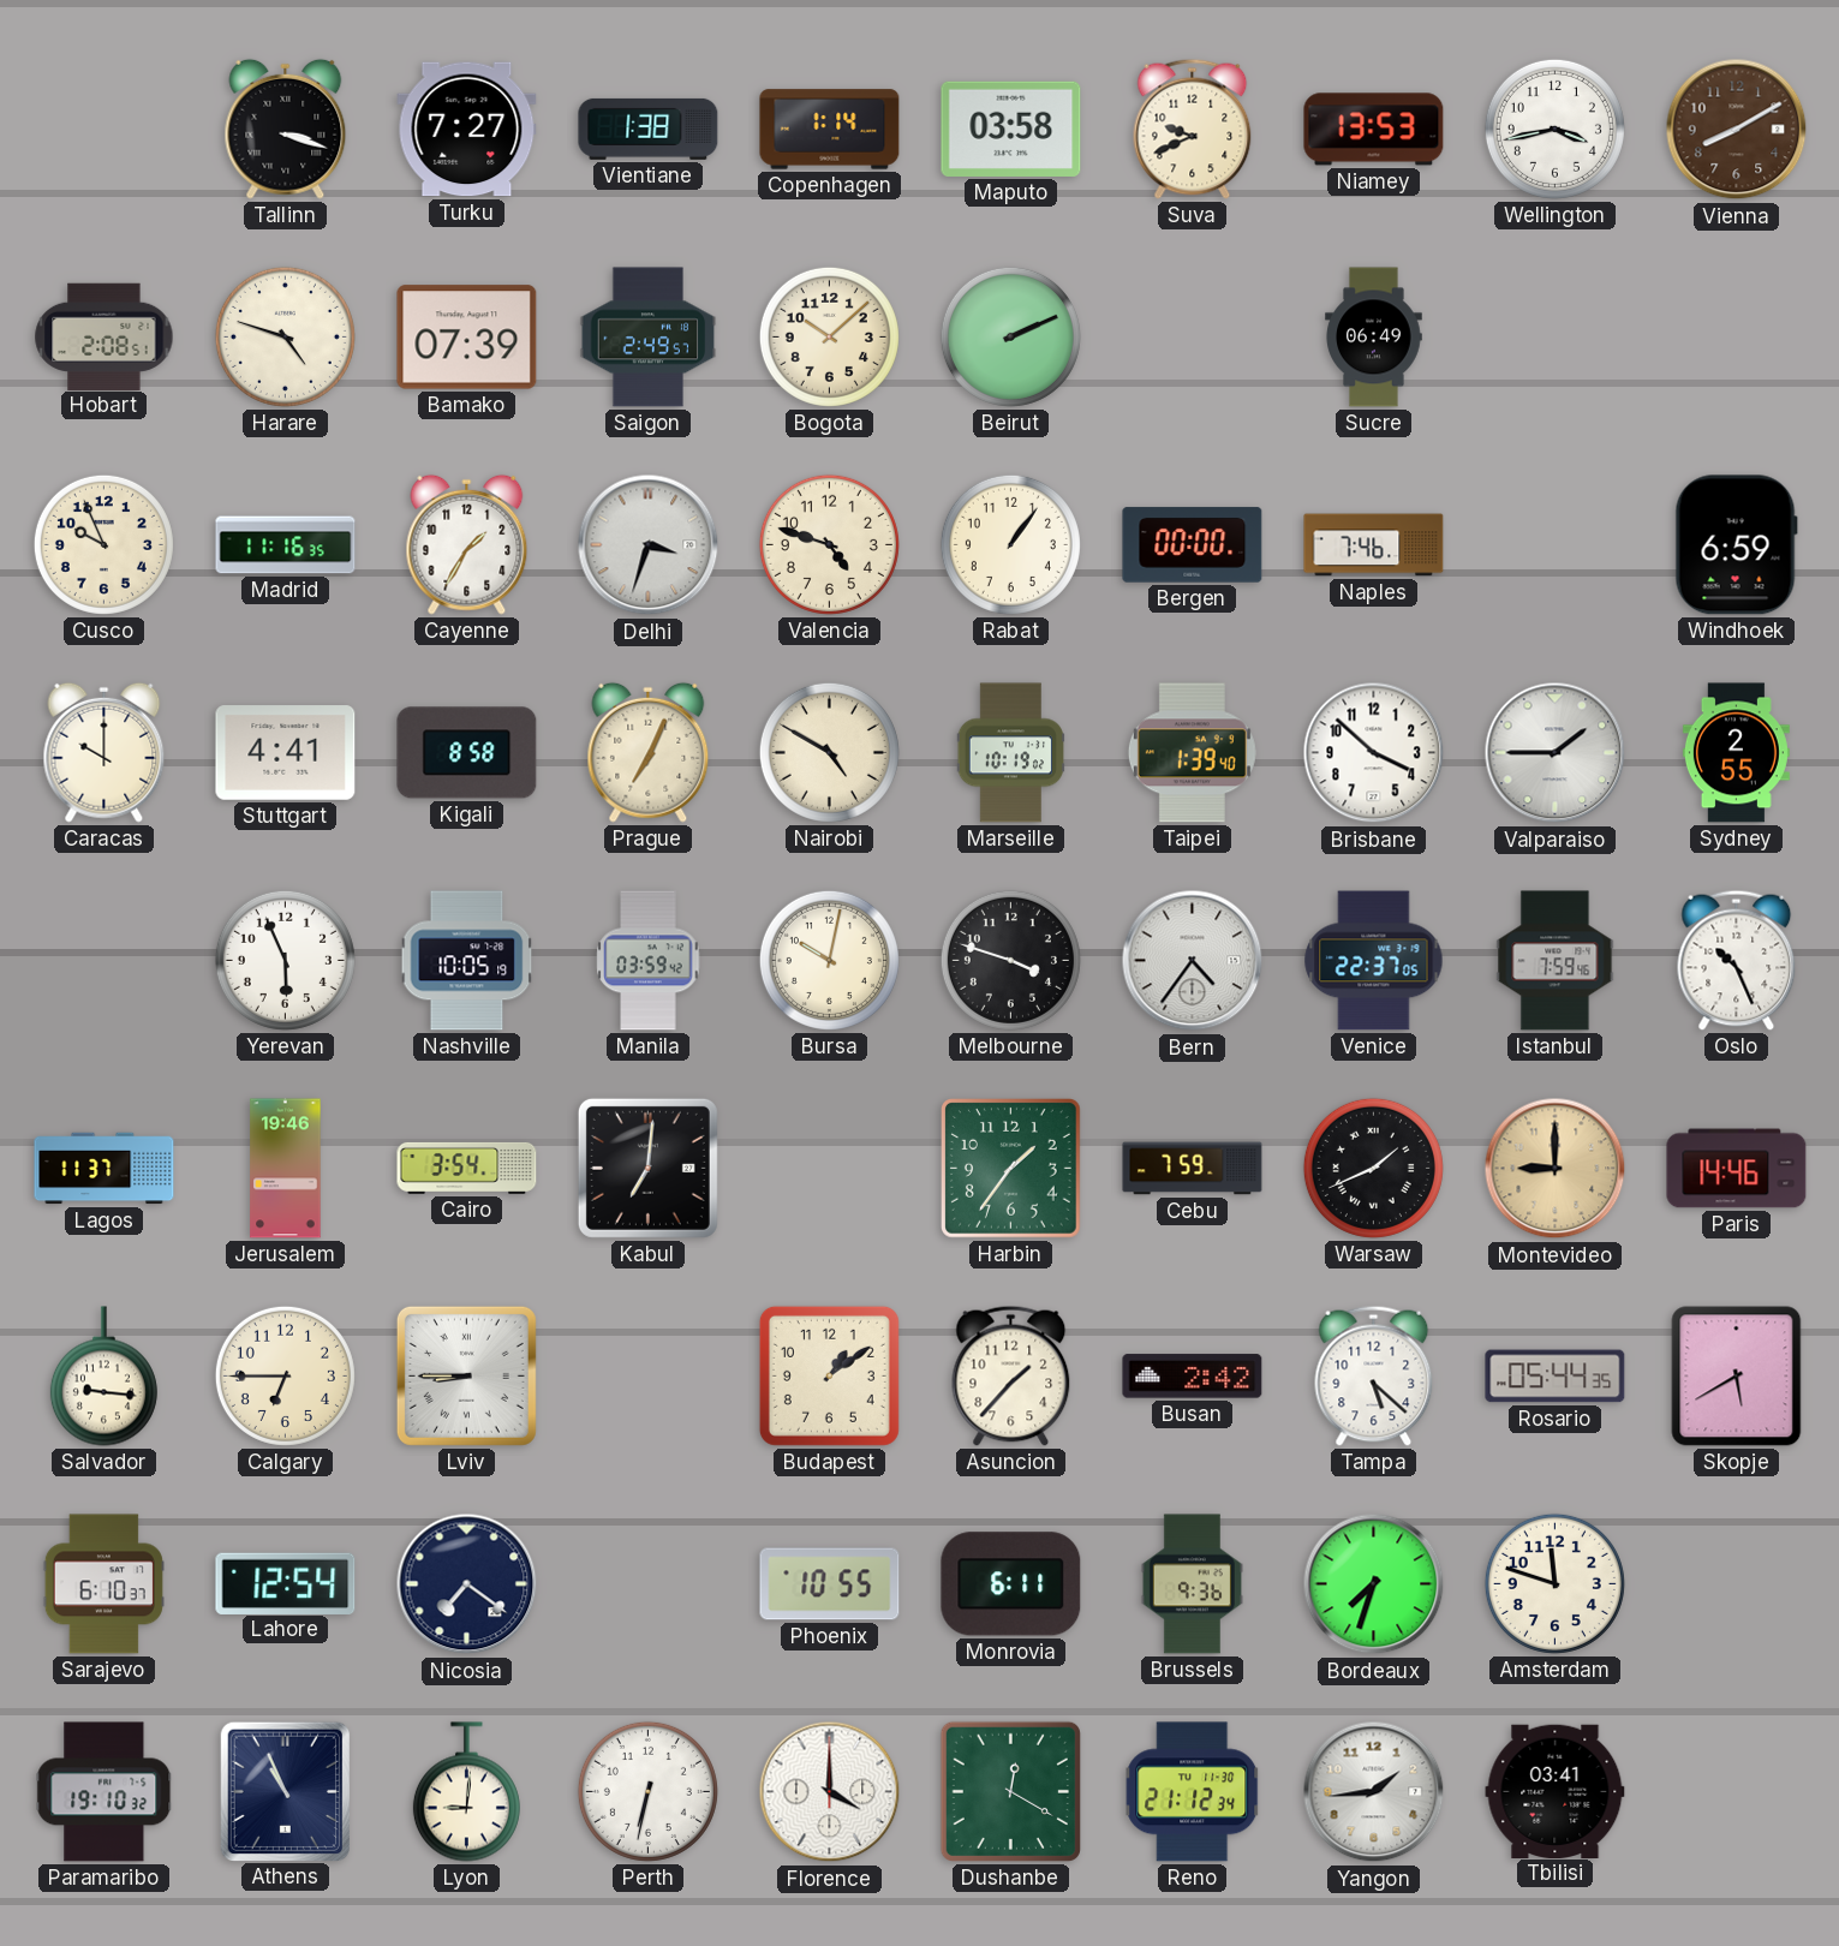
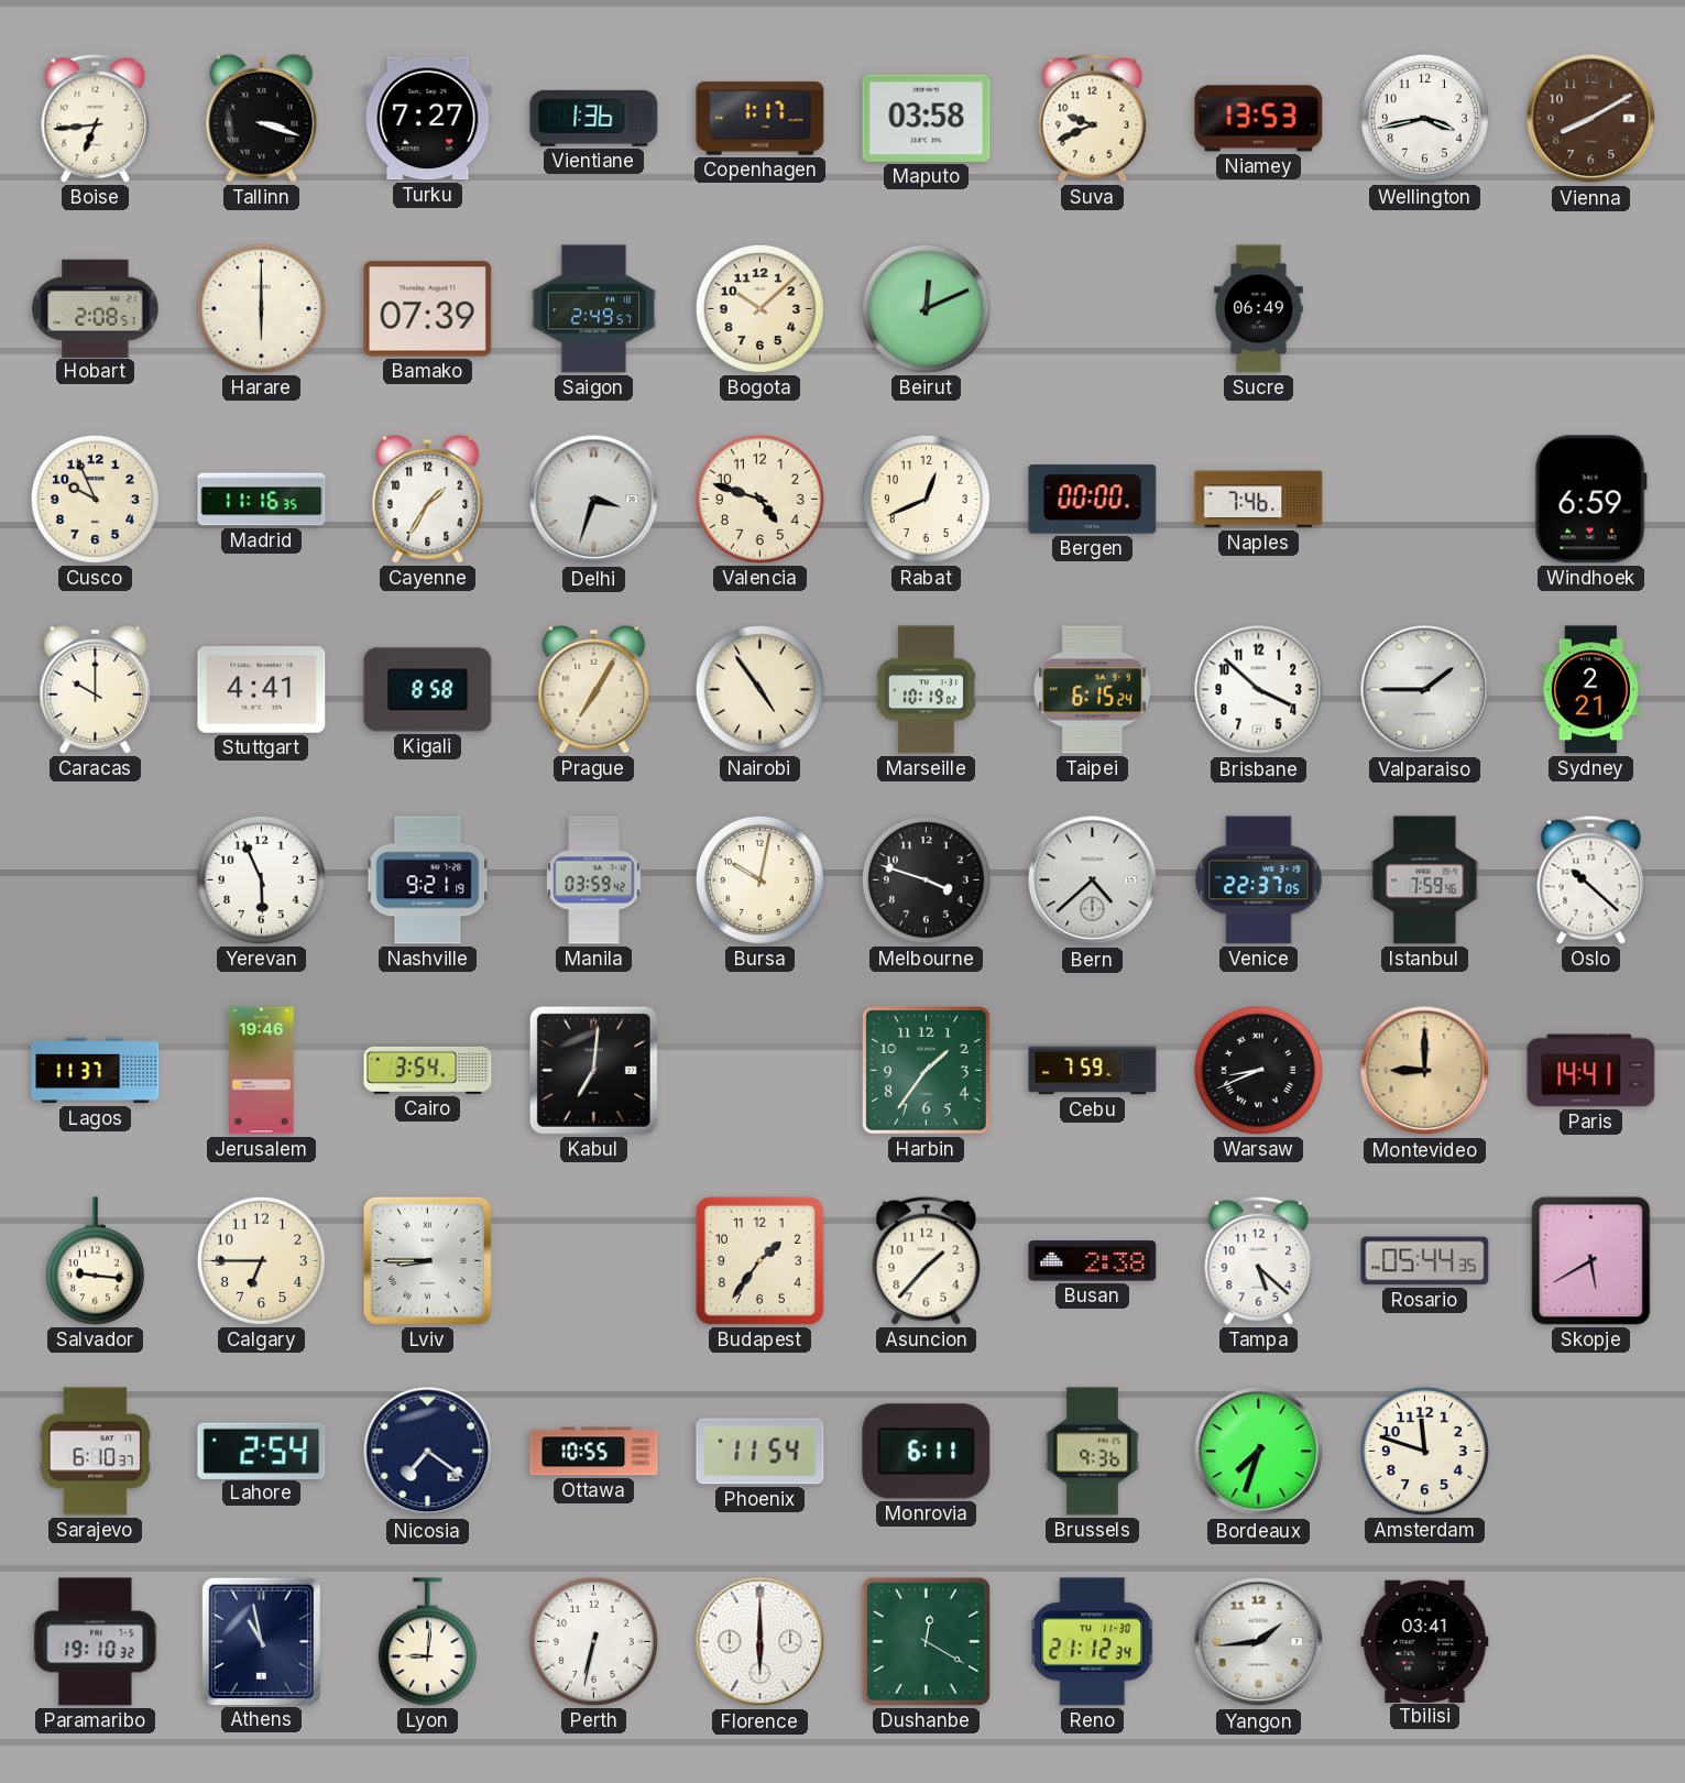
Boise: none -> 6:44 (96, 118)
Vientiane: 1:38 -> 1:36 (594, 118)
Copenhagen: 1:14 -> 1:17 (761, 119)
Harare: 4:48 -> 6:00 (261, 308)
Beirut: 2:11 -> 12:11 (926, 308)
Rabat: 1:06 -> 12:41 (926, 499)
Prague: 7:04 -> 7:05 (594, 689)
Nairobi: 4:50 -> 4:54 (759, 689)
Taipei: 1:39 -> 6:15 (1092, 690)
Sydney: 2:55 -> 2:21 (1590, 690)
Nashville: 10:05 -> 9:21 (428, 880)
Bern: 4:36 -> 4:38 (1093, 880)
Oslo: 10:26 -> 10:22 (1591, 879)
Warsaw: 1:41 -> 8:41 (1258, 1070)
Paris: 14:46 -> 14:41 (1591, 1071)
Budapest: 1:09 -> 1:36 (759, 1260)
Busan: 2:42 -> 2:38 (1093, 1261)
Lahore: 12:54 -> 2:54 (262, 1451)
Ottawa: none -> 10:55 (594, 1452)
Phoenix: 10:55 -> 11:54 (761, 1452)
Athens: 10:56 -> 10:58 (261, 1641)
Florence: 4:00 -> 6:00 (761, 1642)
